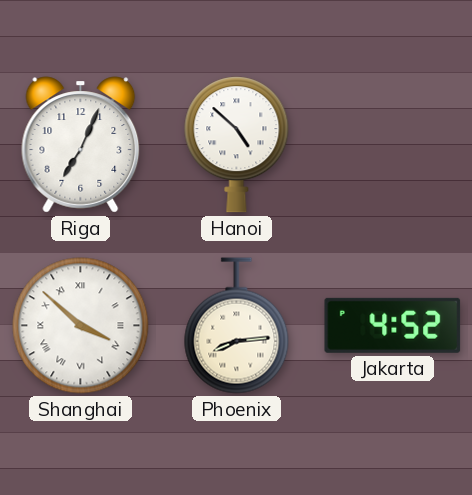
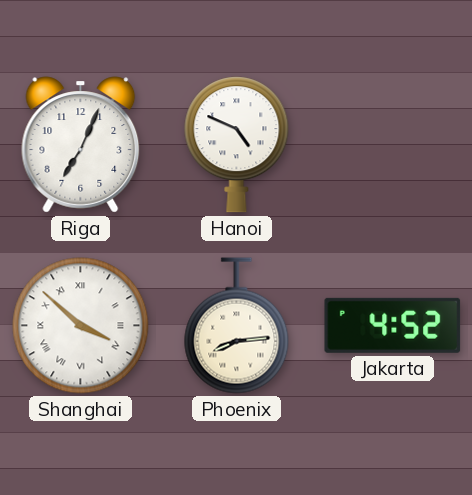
Hanoi: 4:52 -> 4:49 (237, 145)
